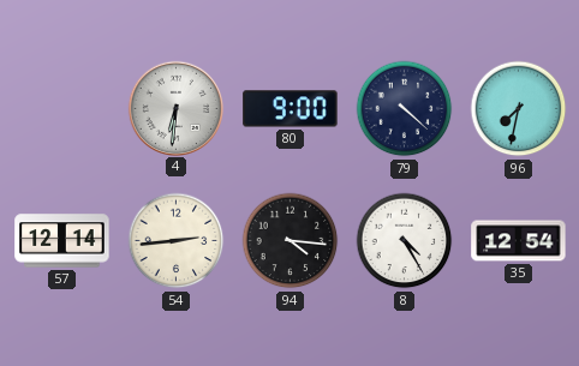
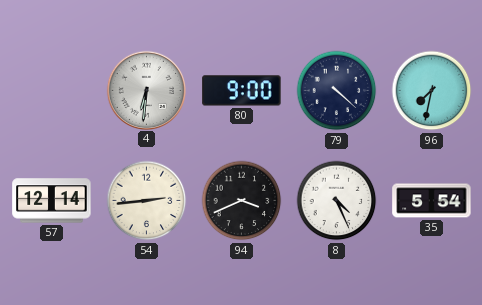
94: 4:16 -> 3:41 (242, 201)
8: 4:25 -> 4:26 (337, 201)
35: 12:54 -> 5:54 (432, 201)
